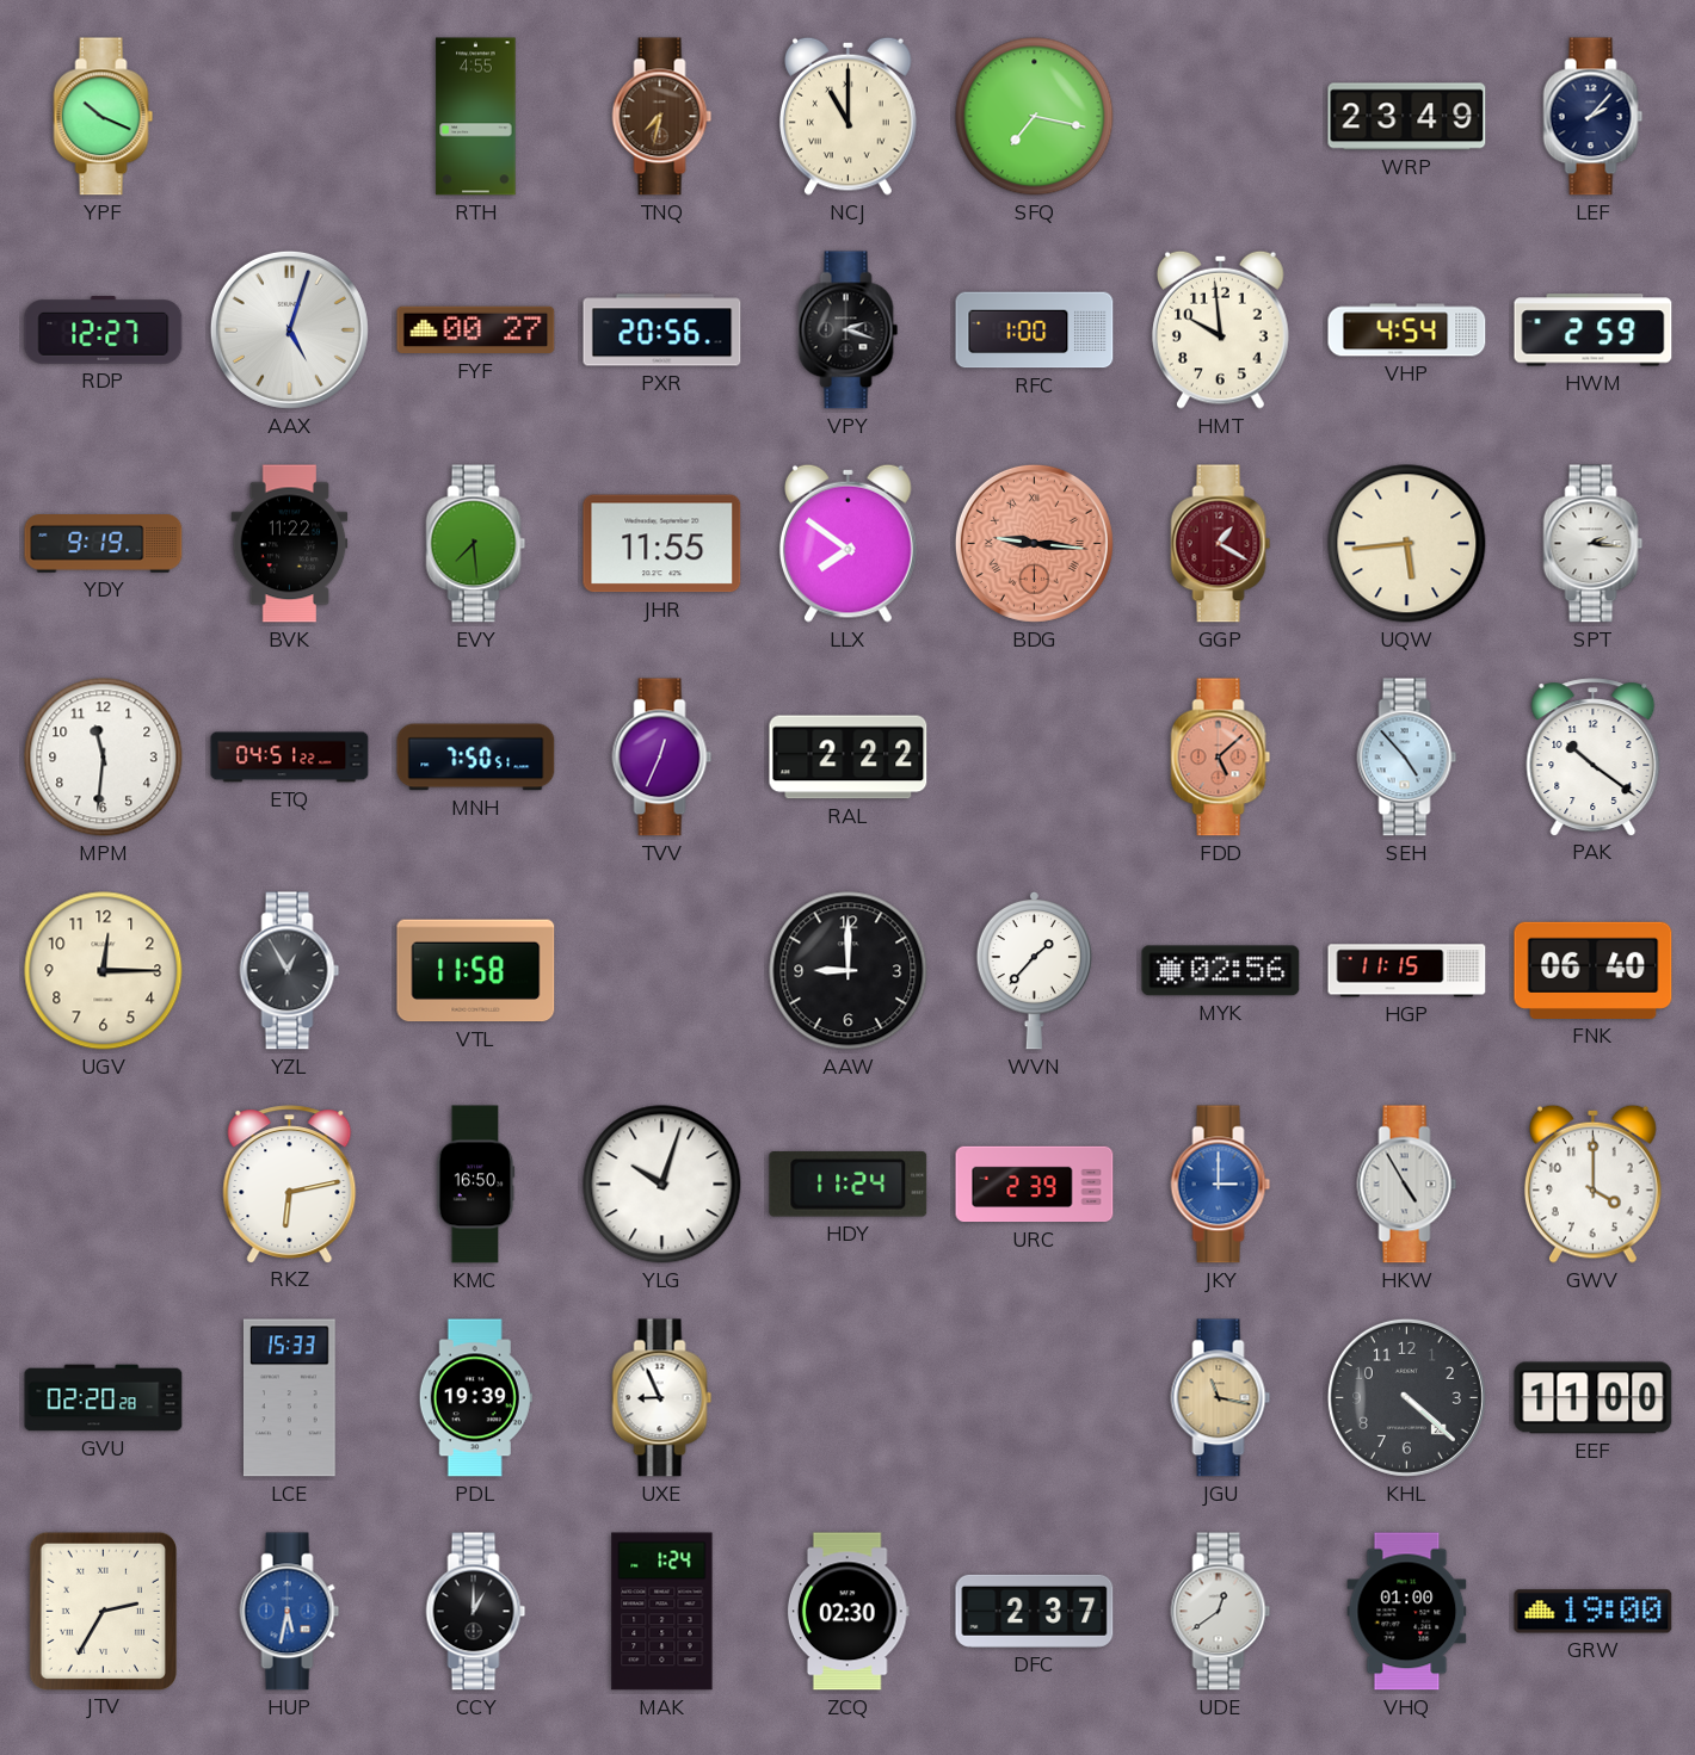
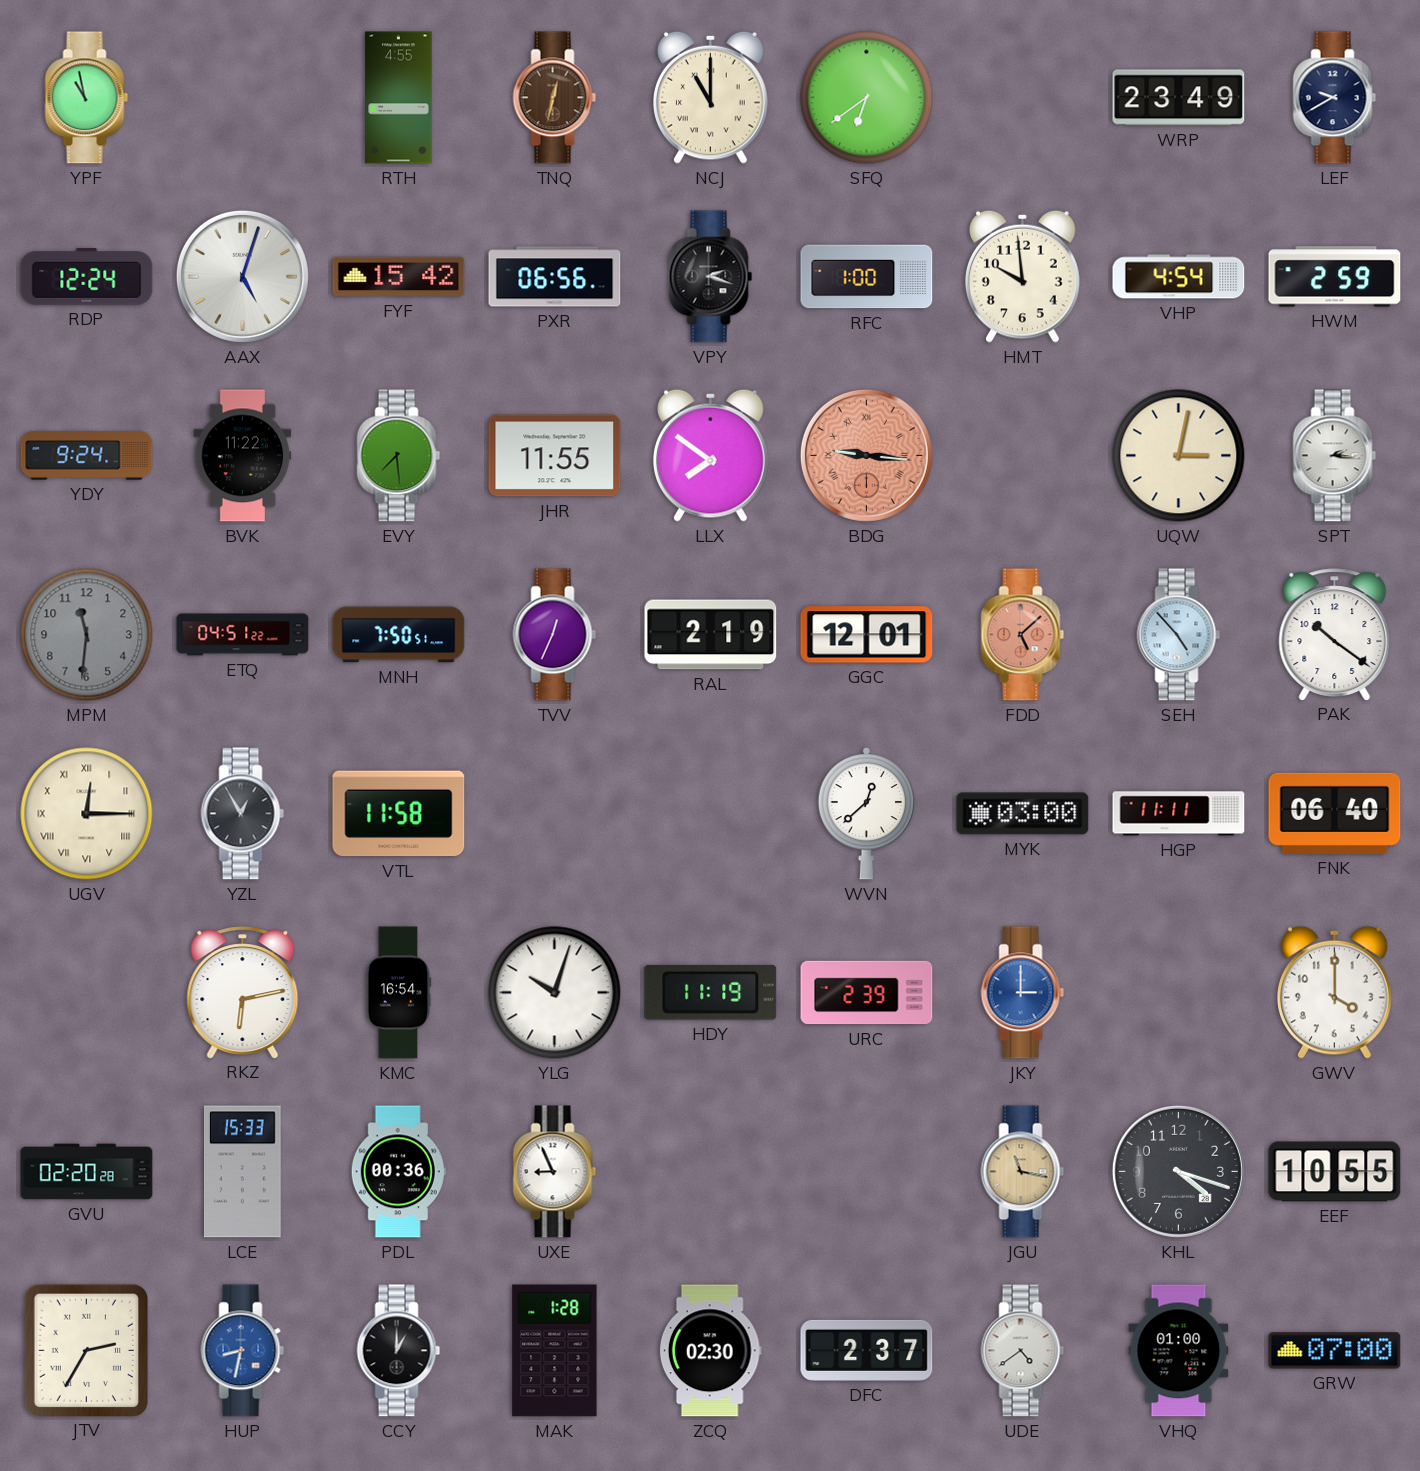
YPF: 10:19 -> 10:58 (87, 98)
TNQ: 7:32 -> 12:32 (555, 98)
SFQ: 7:17 -> 6:39 (867, 98)
LEF: 2:07 -> 9:40 (1335, 98)
RDP: 12:27 -> 12:24 (87, 277)
FYF: 00:27 -> 15:42 (399, 277)
PXR: 20:56 -> 06:56 (555, 277)
YDY: 9:19 -> 9:24 (87, 456)
GGP: 1:20 -> none (1221, 544)
UQW: 5:44 -> 3:02 (1179, 456)
MPM dial: white -> grey (87, 635)
RAL: 2:22 -> 2:19 (711, 635)
GGC: none -> 12:01 (867, 635)
UGV numerals: Arabic -> Roman (87, 814)
AAW: 9:00 -> none (849, 971)
WVN: 1:37 -> 12:38 (866, 813)
MYK: 02:56 -> 03:00 (1023, 814)
HGP: 11:15 -> 11:11 (1179, 814)
KMC: 16:50 -> 16:54 (398, 993)
HDY: 11:24 -> 11:19 (711, 992)
HKW: 4:55 -> none (1407, 1185)
PDL: 19:39 -> 00:36 (398, 1172)
KHL: 4:22 -> 4:18 (1178, 1171)
EEF: 11:00 -> 10:55 (1335, 1172)
HUP: 5:32 -> 8:32 (243, 1351)
MAK: 1:24 -> 1:28 (555, 1351)
UDE: 12:39 -> 4:39 (1023, 1351)
GRW: 19:00 -> 07:00 (1335, 1351)
